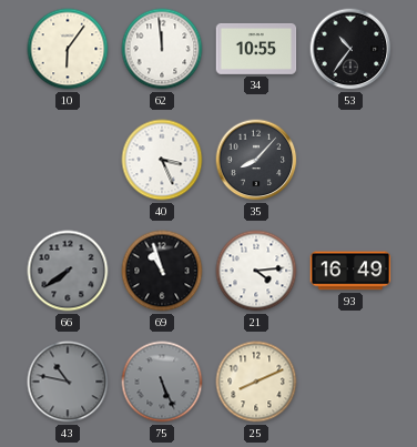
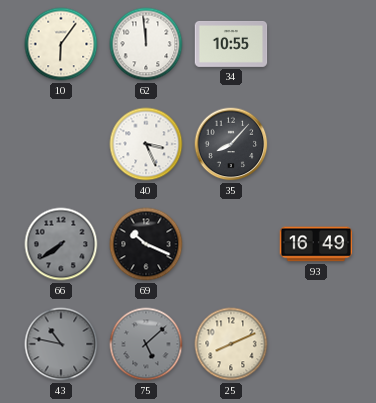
53: 10:36 -> none (350, 49)
69: 10:57 -> 10:19 (146, 244)
21: 4:14 -> none (256, 271)
75: 5:26 -> 5:08 (146, 344)
